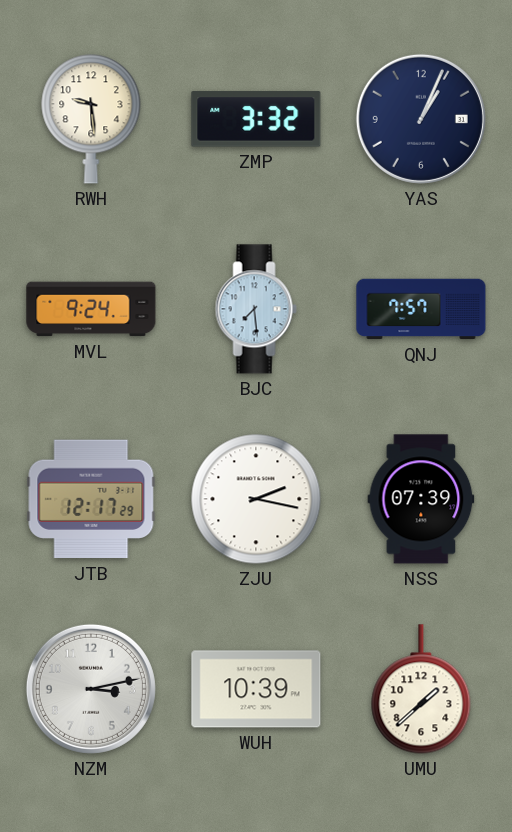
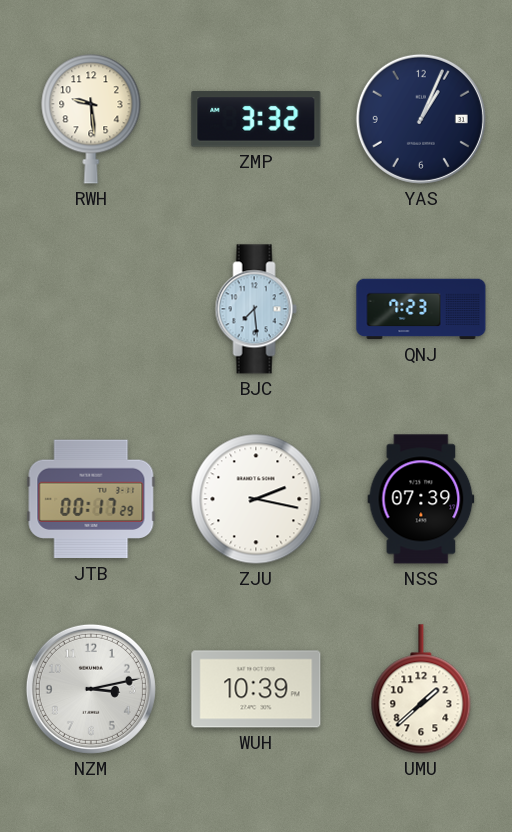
MVL: 9:24 -> none (91, 309)
QNJ: 7:57 -> 7:23 (421, 309)
JTB: 12:17 -> 00:17 (91, 499)
